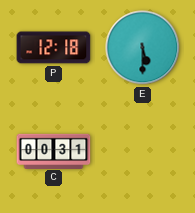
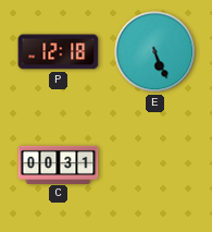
E: 5:30 -> 5:26 (155, 52)
